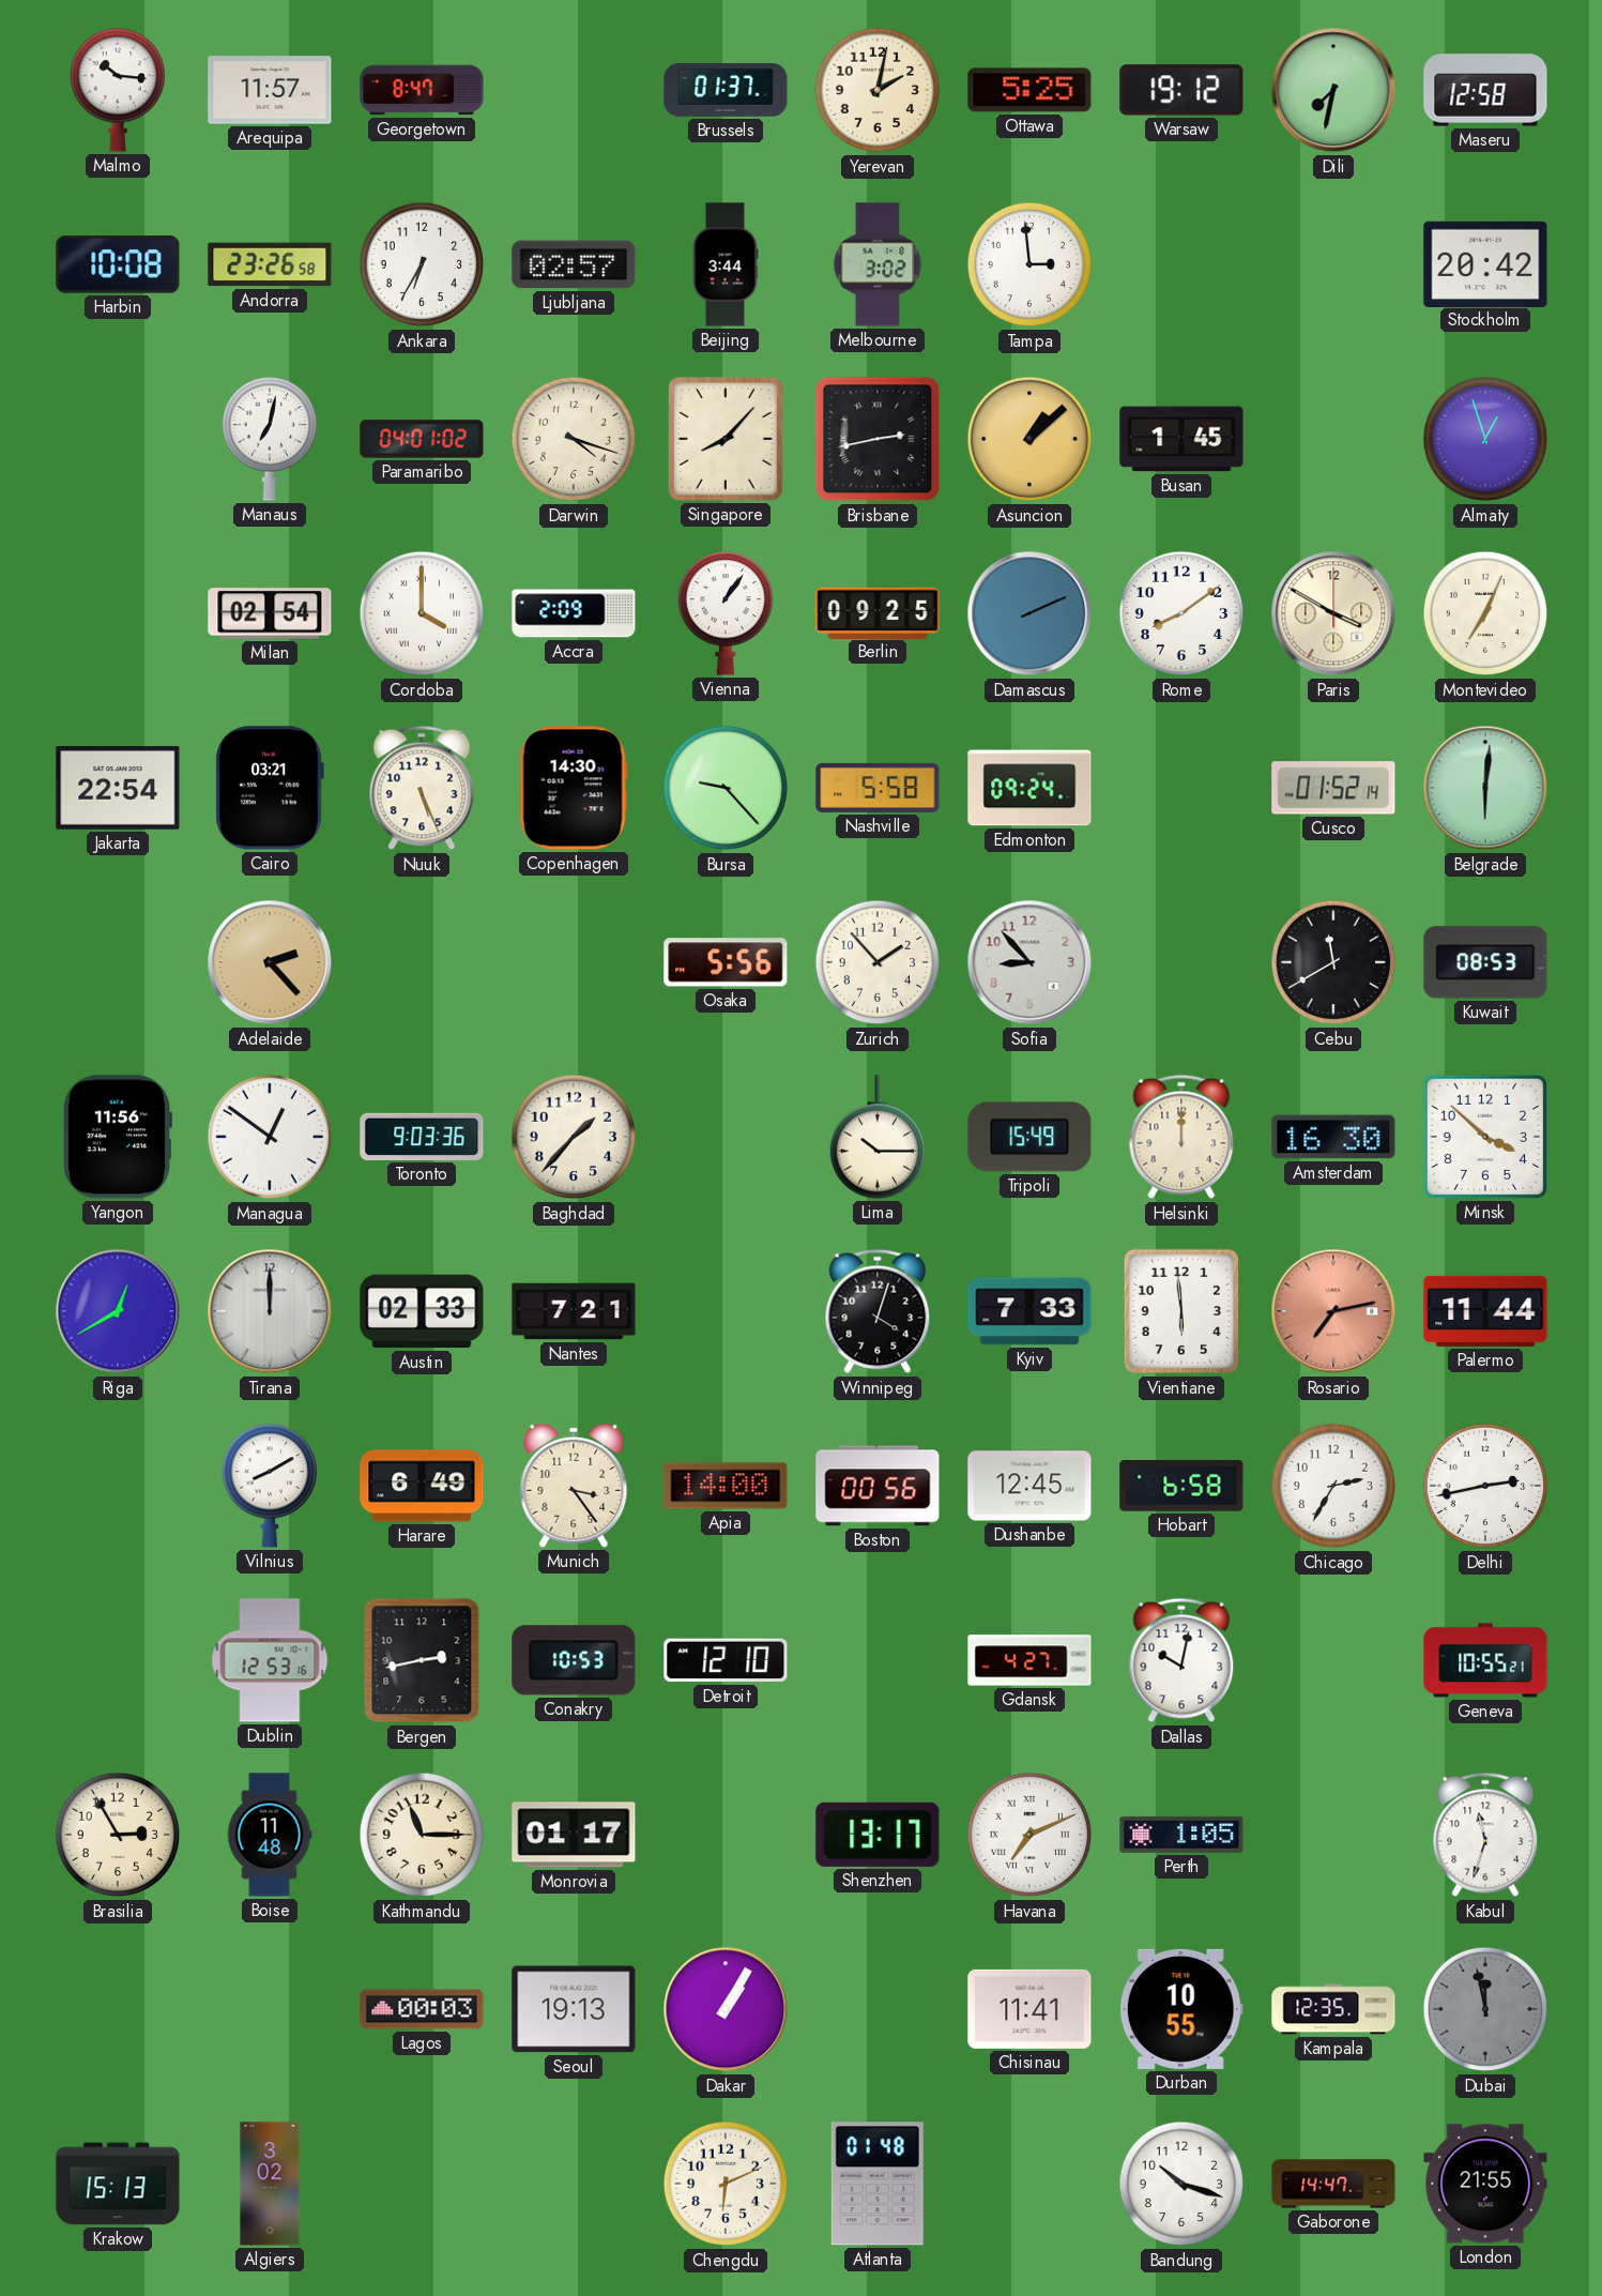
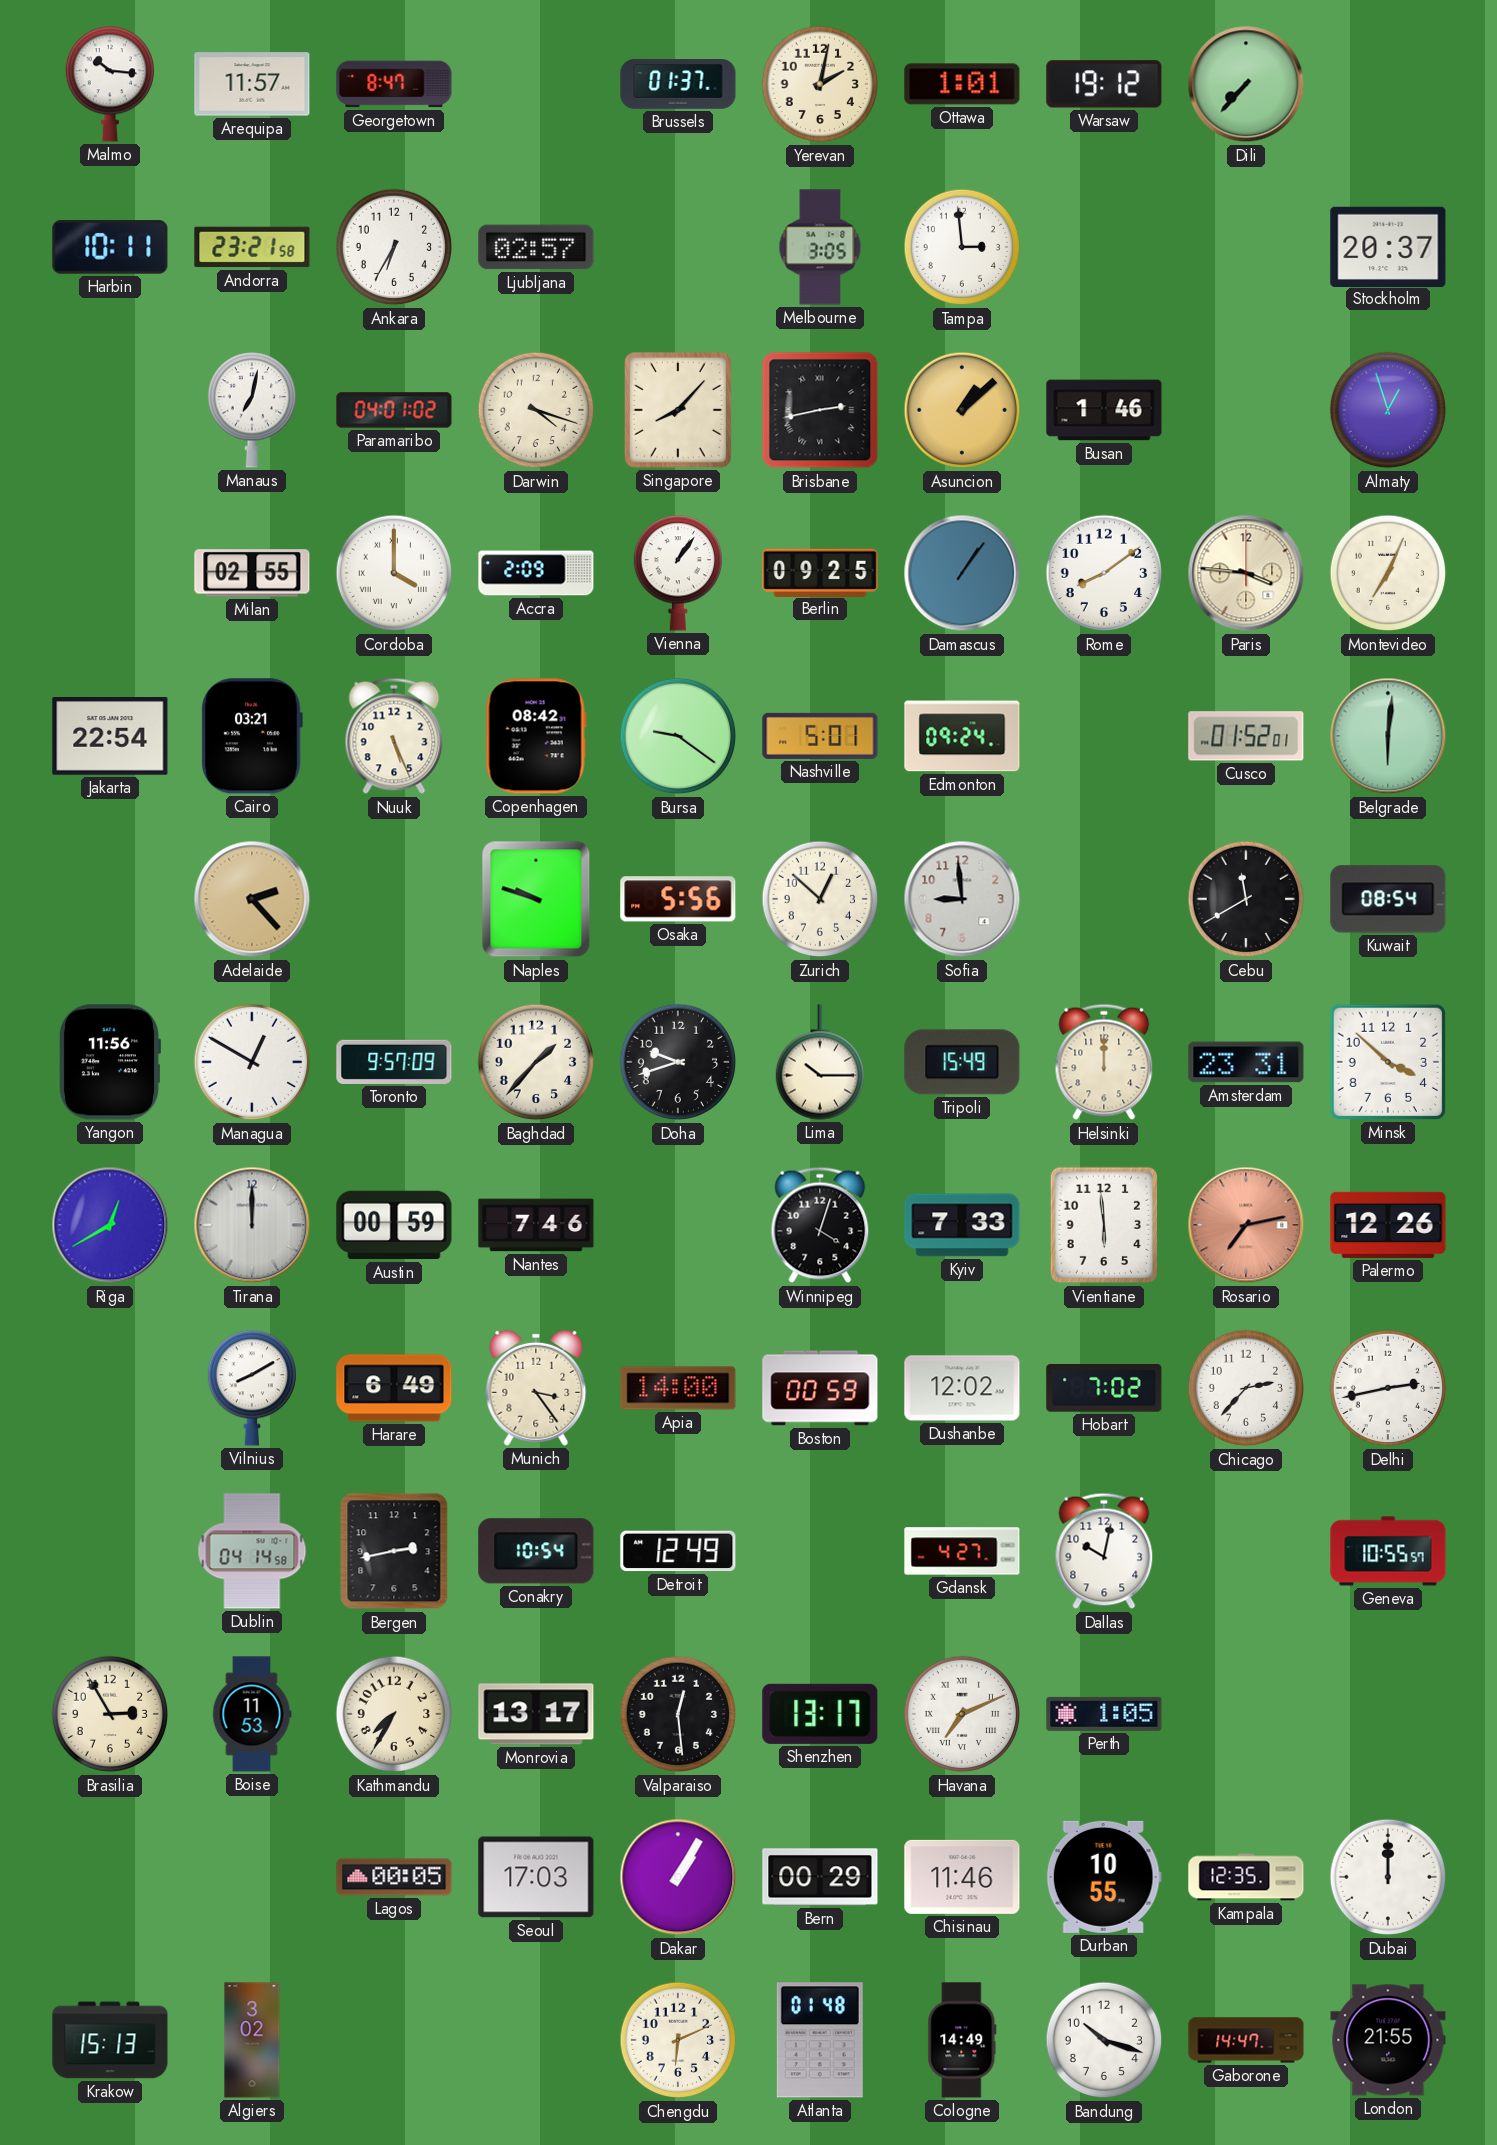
Ottawa: 5:25 -> 1:01 (962, 84)
Dili: 7:32 -> 7:37 (1246, 84)
Maseru: 12:58 -> none (1485, 90)
Harbin: 10:08 -> 10:11 (110, 247)
Andorra: 23:26 -> 23:21 (252, 247)
Beijing: 3:44 -> none (726, 264)
Melbourne: 3:02 -> 3:05 (820, 247)
Stockholm: 20:42 -> 20:37 (1388, 246)
Busan: 1:45 -> 1:46 (1104, 410)
Milan: 02:54 -> 02:55 (252, 573)
Damascus: 2:11 -> 1:06 (962, 573)
Paris: 3:50 -> 3:46 (1246, 573)
Copenhagen: 14:30 -> 08:42 (536, 736)
Bursa: 9:23 -> 9:21 (678, 736)
Nashville: 5:58 -> 5:01 (820, 736)
Cusco: 01:52:14 -> 01:52:01 (1246, 736)
Naples: none -> 9:48 (536, 899)
Zurich: 1:53 -> 12:52 (820, 899)
Sofia: 8:53 -> 8:59 (962, 899)
Kuwait: 08:53 -> 08:54 (1388, 899)
Managua: 12:51 -> 12:50 (252, 1062)
Toronto: 9:03 -> 9:57 (394, 1062)
Doha: none -> 9:42 (678, 1062)
Amsterdam: 16:30 -> 23:31 (1246, 1062)
Austin: 02:33 -> 00:59 (394, 1225)
Nantes: 7:21 -> 7:46 (536, 1225)
Palermo: 11:44 -> 12:26 (1388, 1225)
Boston: 00:56 -> 00:59 (820, 1388)
Dushanbe: 12:45 -> 12:02 (962, 1388)
Hobart: 6:58 -> 7:02 (1104, 1388)
Chicago: 2:35 -> 2:37 (1246, 1388)
Dublin: 12:53 -> 04:14 (252, 1551)
Conakry: 10:53 -> 10:54 (536, 1551)
Detroit: 12:10 -> 12:49 (678, 1551)
Geneva: 10:55:21 -> 10:55:57 (1388, 1551)
Boise: 11:48 -> 11:53 (252, 1714)
Kathmandu: 11:15 -> 7:35 (394, 1714)
Monrovia: 01:17 -> 13:17 (536, 1714)
Valparaiso: none -> 12:29 (678, 1714)
Kabul: 11:33 -> none (1485, 1835)
Lagos: 00:03 -> 00:05 (394, 1877)
Seoul: 19:13 -> 17:03 (536, 1877)
Bern: none -> 00:29 (820, 1877)
Chisinau: 11:41 -> 11:46 (962, 1877)
Dubai: 11:58 -> 12:00 (1388, 1877)
Dubai dial: grey -> white (1388, 1877)
Cologne: none -> 14:49 (962, 2040)
